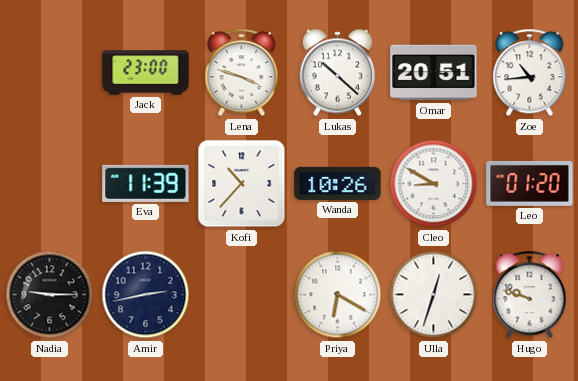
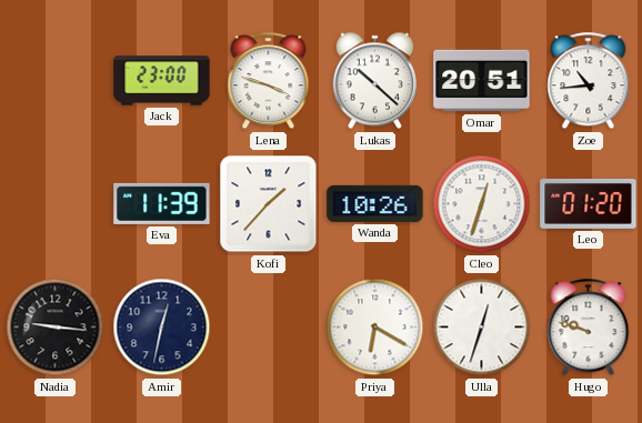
Kofi: 10:37 -> 1:37 (269, 204)
Cleo: 8:50 -> 12:33 (482, 204)
Nadia: 9:15 -> 9:16 (56, 328)
Amir: 2:43 -> 12:32 (162, 328)
